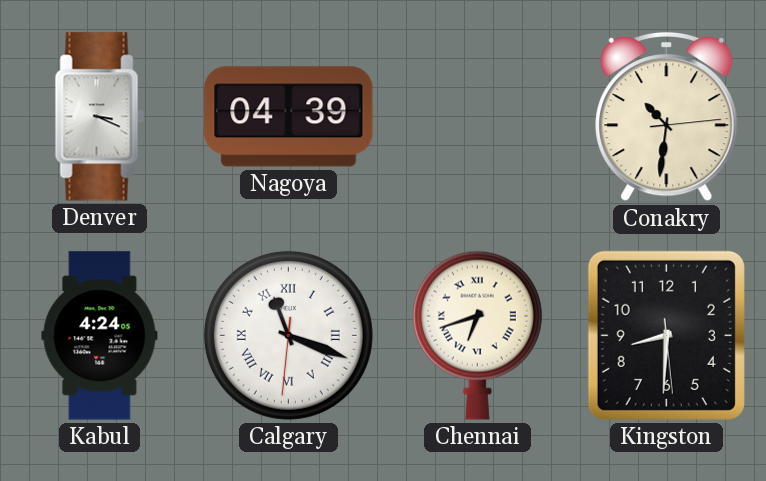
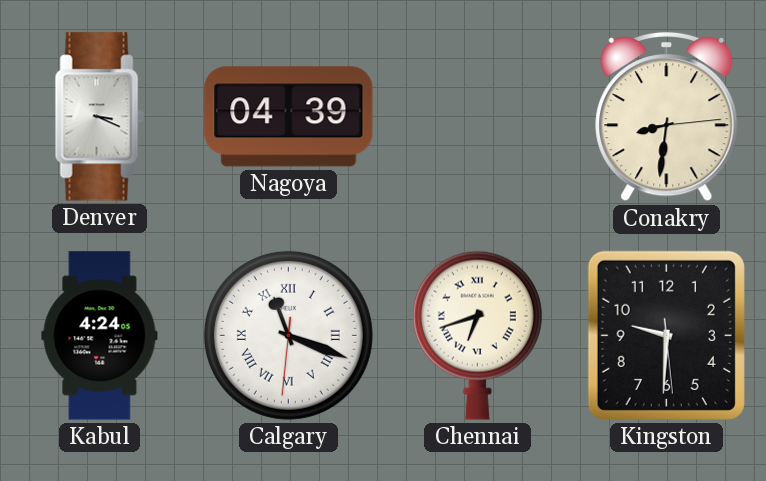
Conakry: 10:31 -> 8:31 (667, 117)
Kingston: 8:30 -> 9:30 (666, 335)
